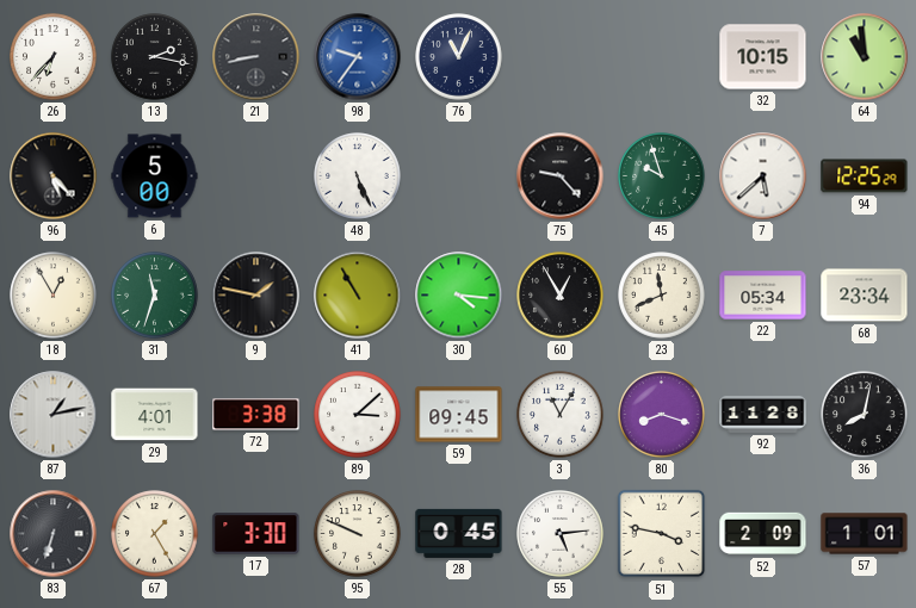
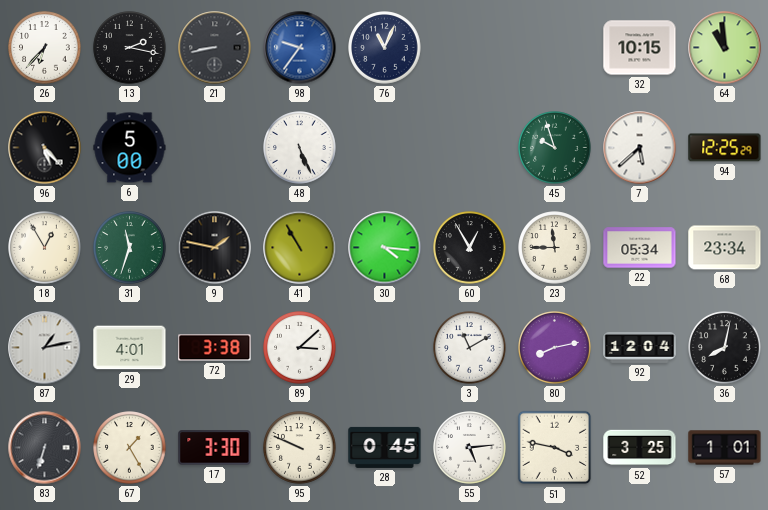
75: 9:23 -> none (561, 176)
23: 11:41 -> 11:45 (555, 248)
59: 09:45 -> none (459, 415)
3: 11:05 -> 11:10 (470, 348)
80: 8:18 -> 8:13 (555, 348)
92: 11:28 -> 12:04 (640, 348)
52: 2:09 -> 3:25 (640, 448)
